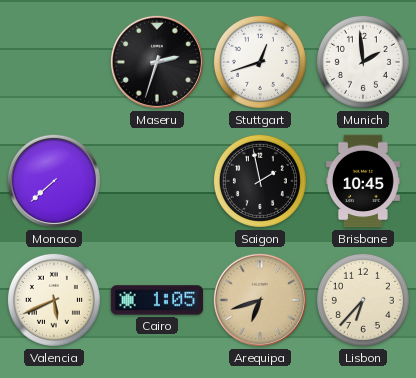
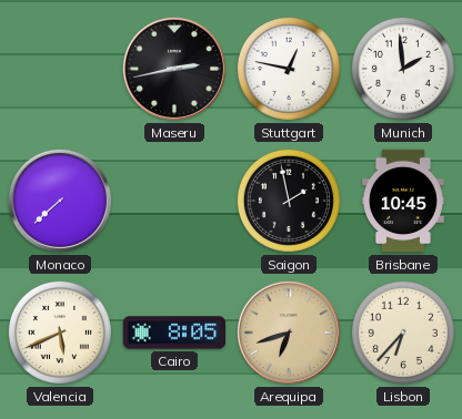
Maseru: 2:33 -> 2:43 (174, 69)
Stuttgart: 12:42 -> 12:47 (289, 69)
Cairo: 1:05 -> 8:05 (174, 333)
